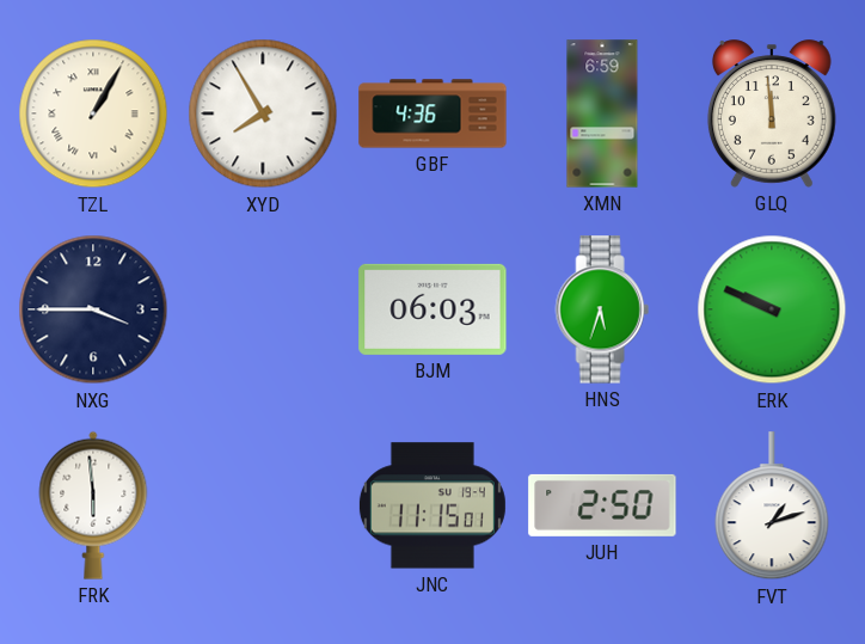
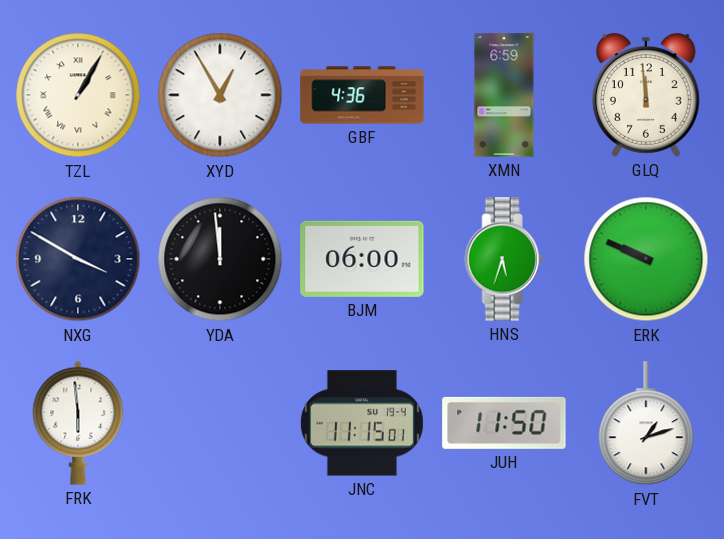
XYD: 7:55 -> 12:55 (220, 95)
NXG: 3:45 -> 3:50 (78, 259)
YDA: none -> 11:59 (220, 259)
BJM: 06:03 -> 06:00 (362, 259)
JUH: 2:50 -> 11:50 (504, 423)
